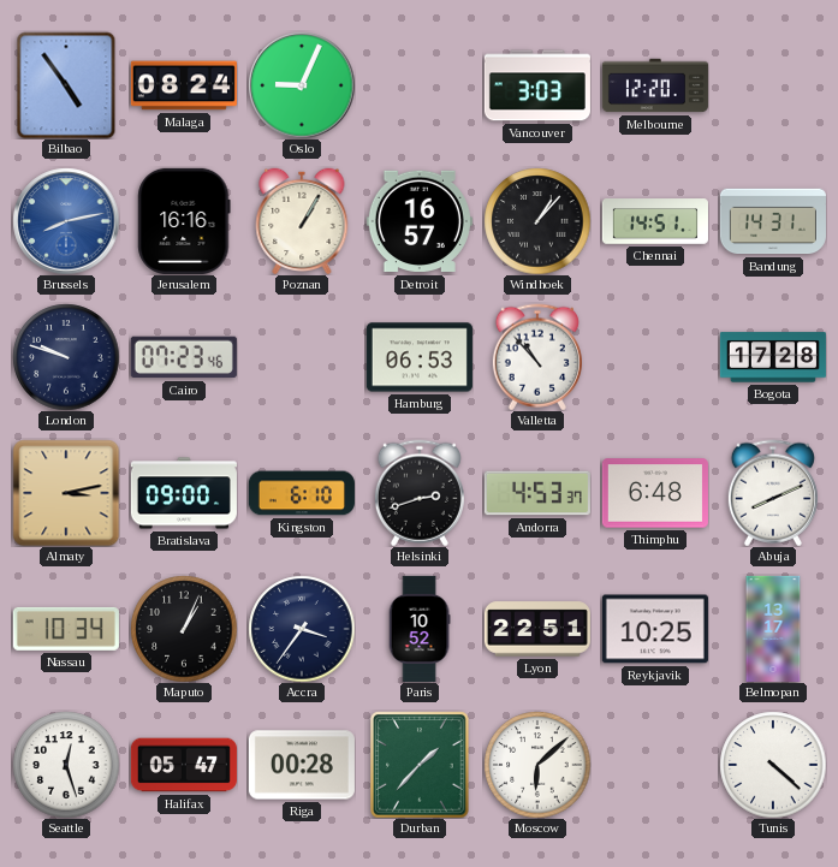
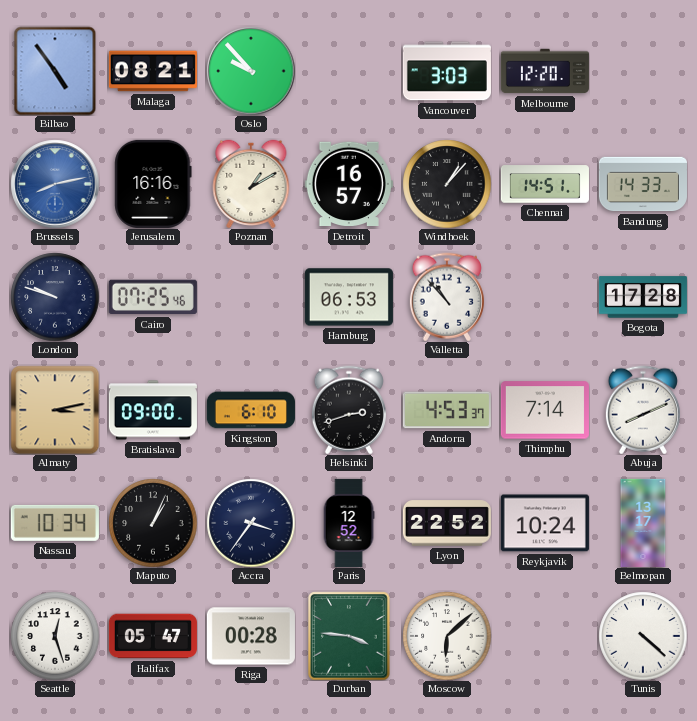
Malaga: 08:24 -> 08:21 (153, 71)
Oslo: 9:04 -> 9:53 (251, 71)
Poznan: 1:05 -> 1:10 (251, 184)
Bandung: 14:31 -> 14:33 (643, 184)
Cairo: 07:23 -> 07:25 (153, 297)
Thimphu: 6:48 -> 7:14 (545, 410)
Paris: 10:52 -> 12:52 (349, 523)
Lyon: 22:51 -> 22:52 (447, 523)
Reykjavik: 10:25 -> 10:24 (545, 523)
Durban: 1:37 -> 3:46 (349, 636)
